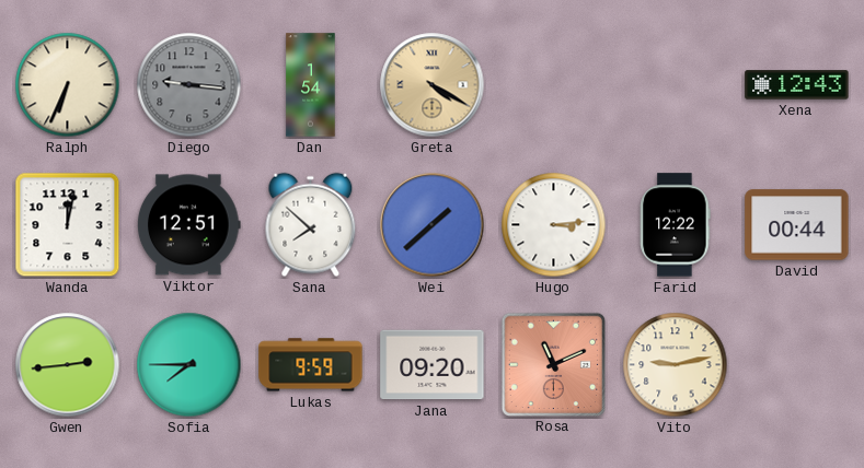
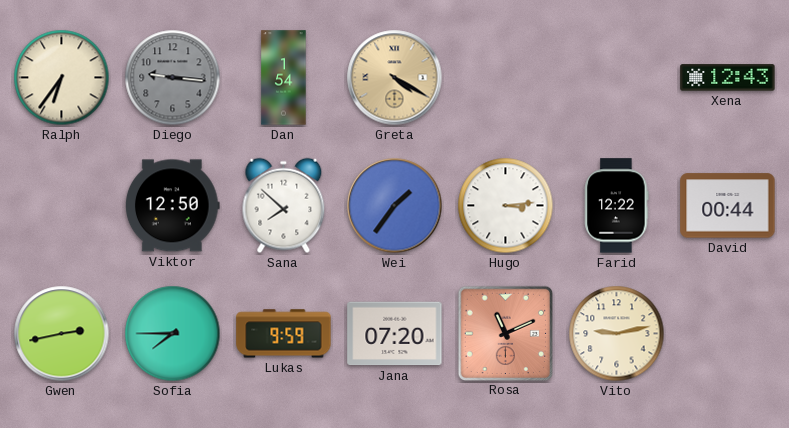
Ralph: 6:34 -> 6:36 (62, 78)
Wanda: 12:02 -> none (68, 225)
Viktor: 12:51 -> 12:50 (173, 206)
Wei: 1:38 -> 1:36 (395, 206)
Gwen: 2:44 -> 2:43 (62, 334)
Jana: 09:20 -> 07:20 (395, 334)
